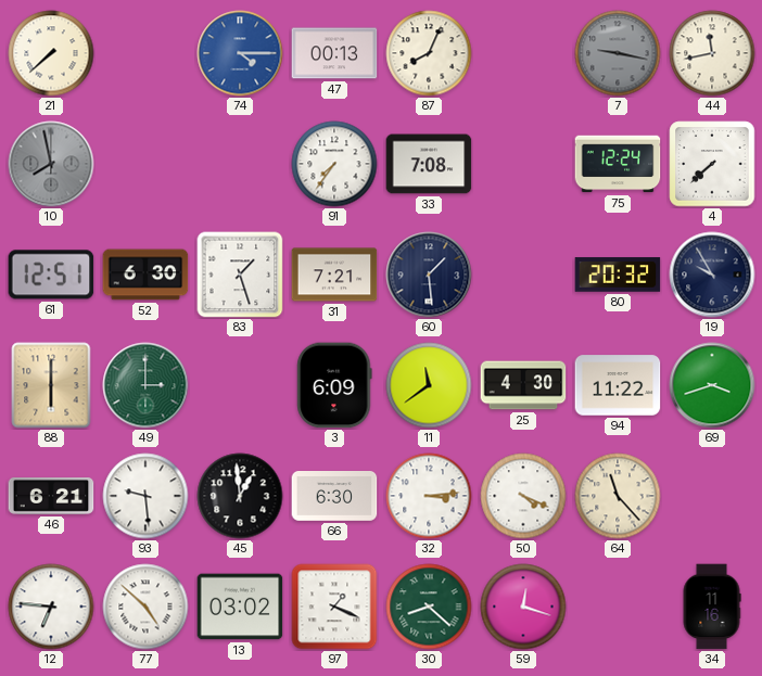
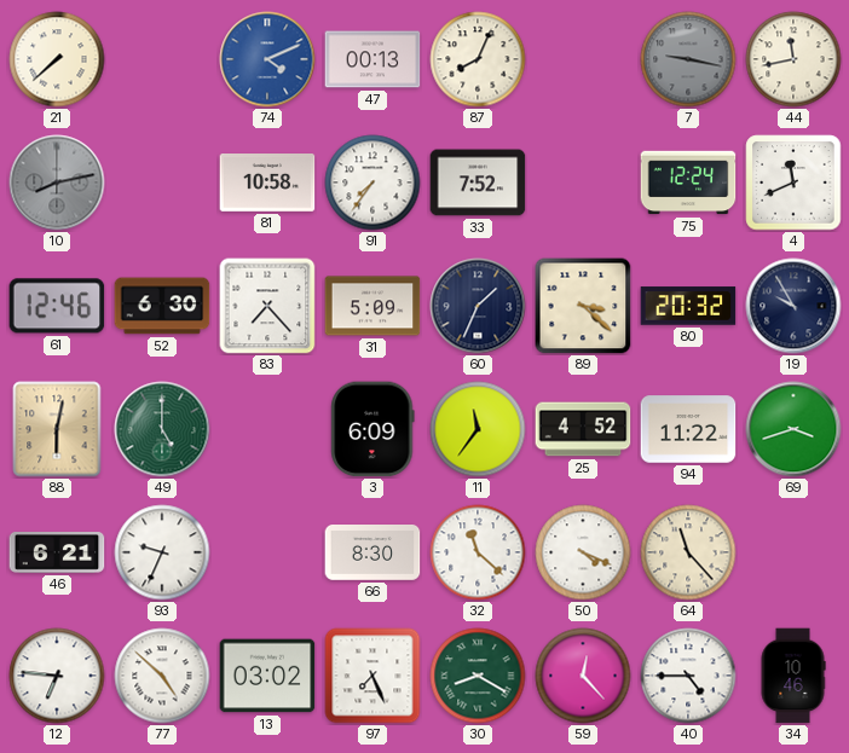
74: 4:15 -> 4:11 (267, 59)
10: 7:58 -> 8:13 (57, 183)
81: none -> 10:58 (267, 184)
33: 7:08 -> 7:52 (478, 183)
4: 7:38 -> 11:41 (793, 183)
61: 12:51 -> 12:46 (57, 306)
83: 1:27 -> 7:23 (267, 306)
31: 7:21 -> 5:09 (372, 306)
60: 1:29 -> 1:34 (478, 306)
89: none -> 3:22 (583, 306)
88: 6:00 -> 6:02 (57, 429)
49: 3:00 -> 5:00 (162, 429)
11: 11:39 -> 11:36 (478, 429)
25: 4:30 -> 4:52 (583, 429)
93: 9:29 -> 9:34 (162, 552)
45: 12:59 -> none (240, 496)
66: 6:30 -> 8:30 (372, 554)
32: 3:14 -> 11:22 (478, 552)
97: 1:19 -> 7:26 (372, 676)
30: 8:22 -> 8:20 (478, 676)
59: 12:18 -> 12:23 (583, 676)
40: none -> 4:45 (688, 676)
34: 11:16 -> 10:46 (793, 676)
